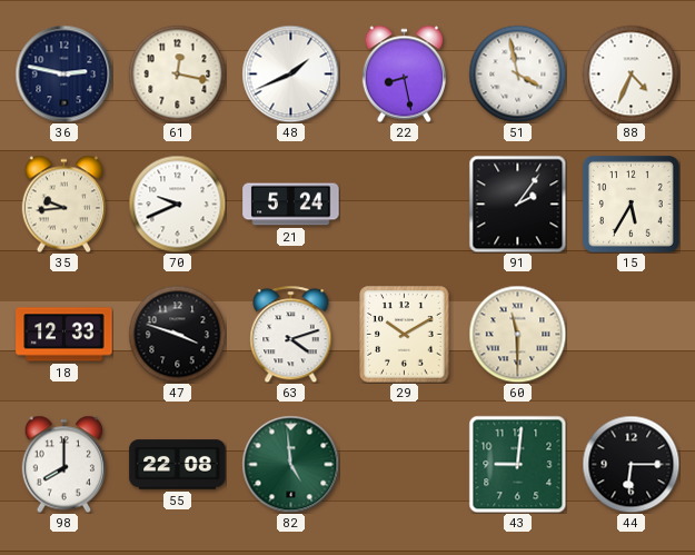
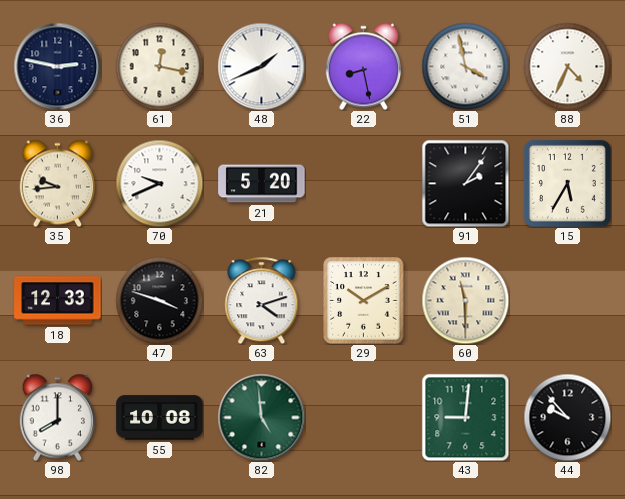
21: 5:24 -> 5:20 (262, 184)
55: 22:08 -> 10:08 (160, 418)
44: 6:15 -> 9:53 (567, 417)
